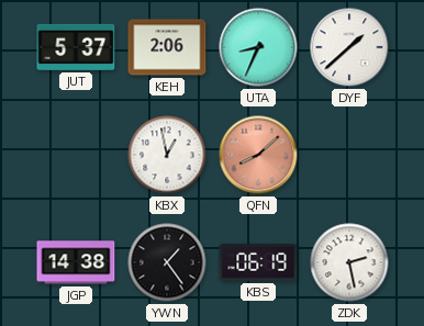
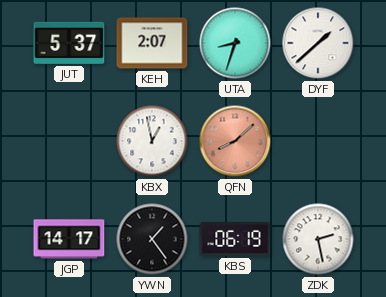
KEH: 2:06 -> 2:07 (152, 43)
UTA: 8:34 -> 8:33 (235, 43)
JGP: 14:38 -> 14:17 (69, 239)
